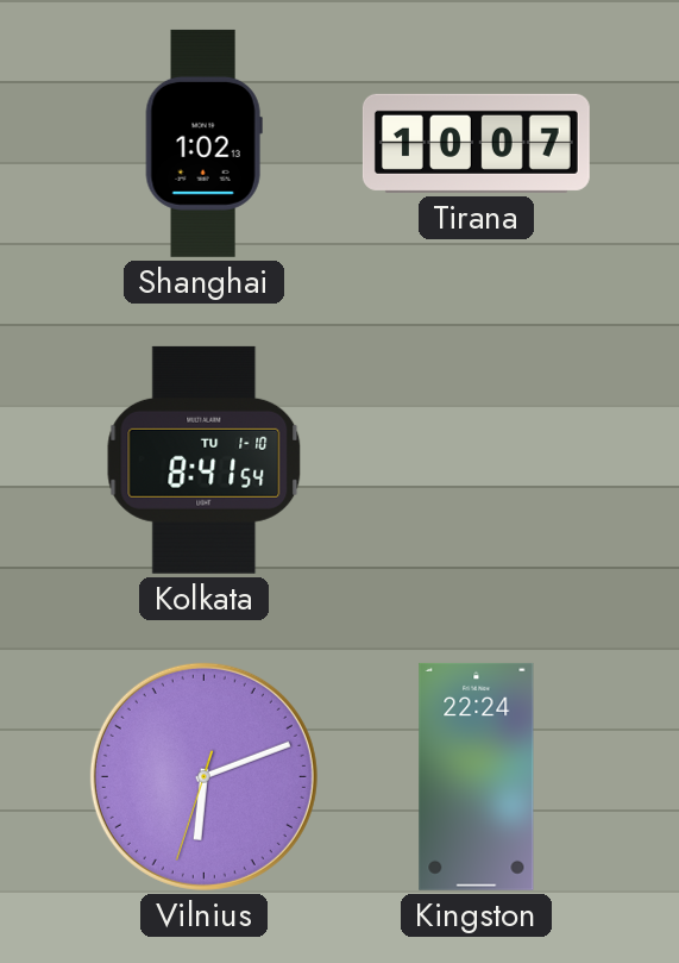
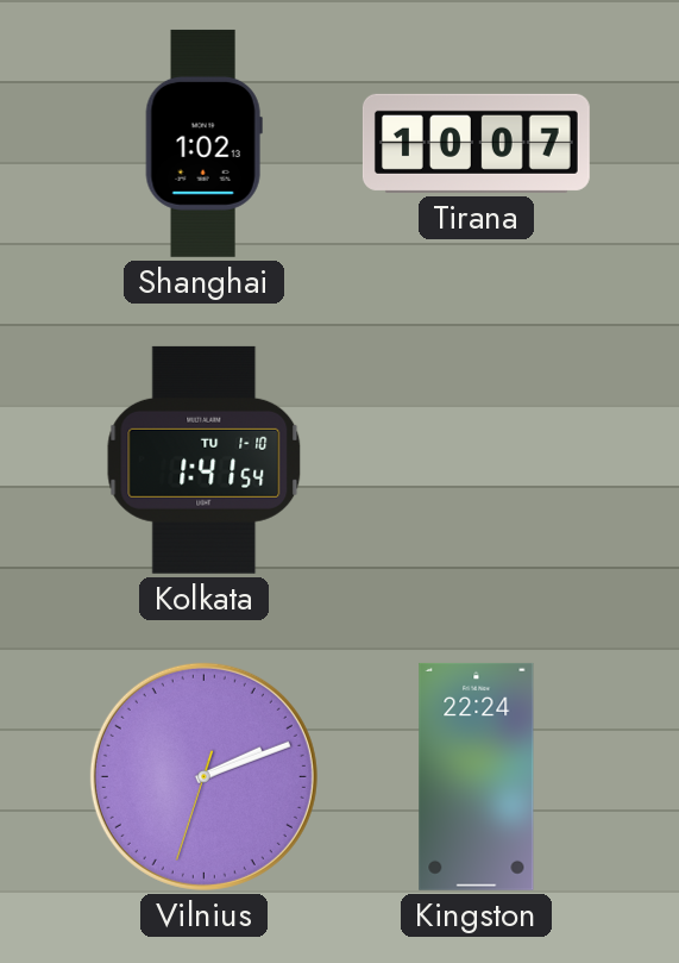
Kolkata: 8:41 -> 1:41 (205, 459)
Vilnius: 6:11 -> 2:11 (203, 776)
